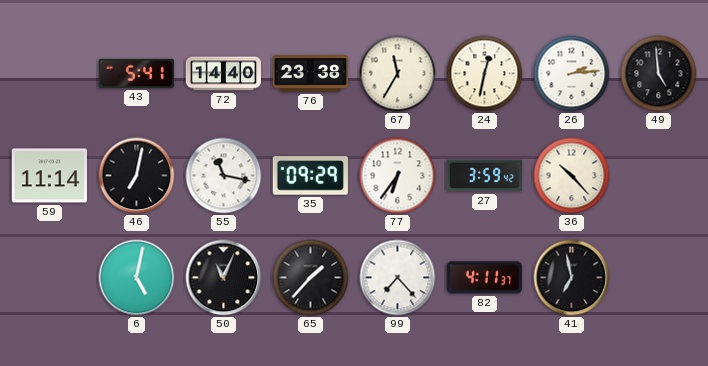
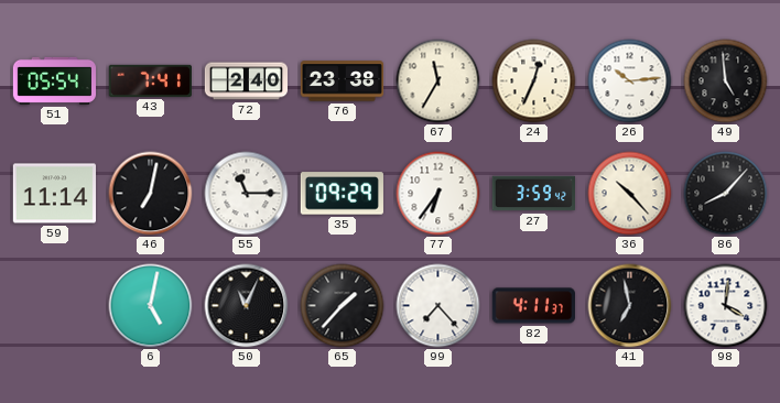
51: none -> 05:54 (54, 80)
43: 5:41 -> 7:41 (150, 80)
72: 14:40 -> 2:40 (247, 81)
24: 12:32 -> 12:34 (534, 81)
26: 2:14 -> 10:14 (630, 81)
55: 11:17 -> 11:15 (247, 194)
86: none -> 8:07 (726, 194)
98: none -> 4:01 (726, 306)
